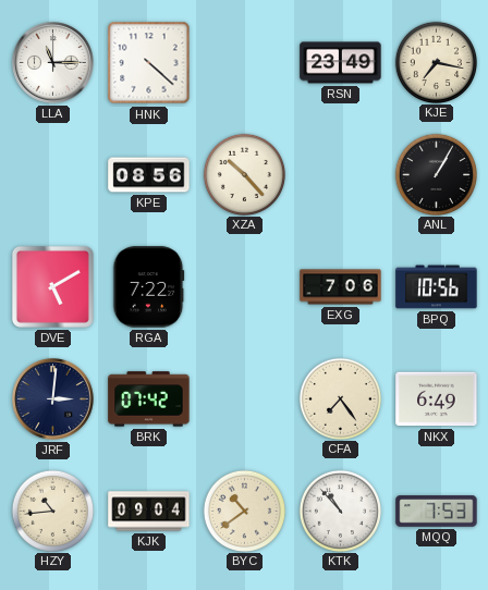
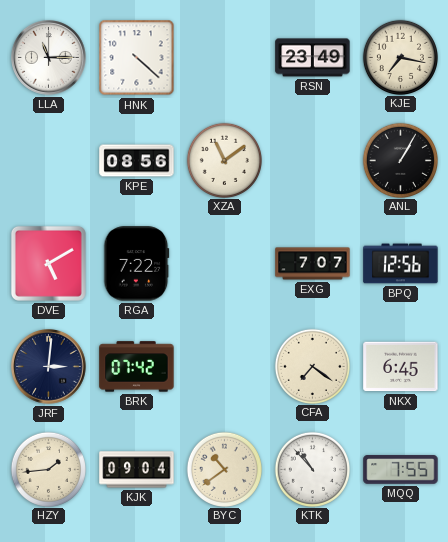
XZA: 10:23 -> 11:09 (224, 160)
EXG: 7:06 -> 7:07 (313, 264)
BPQ: 10:56 -> 12:56 (401, 264)
CFA: 7:24 -> 7:21 (312, 366)
NKX: 6:49 -> 6:45 (401, 367)
HZY: 10:44 -> 1:44 (48, 469)
MQQ: 7:53 -> 7:55 (401, 470)
